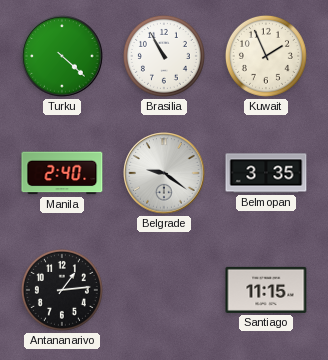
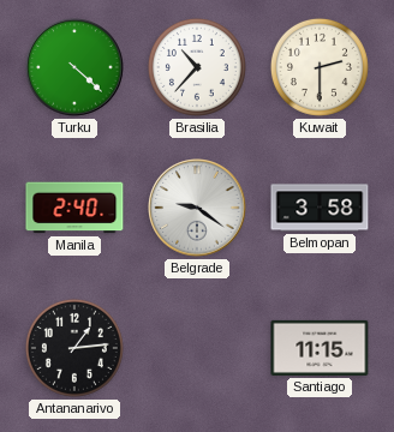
Brasilia: 10:55 -> 10:37 (197, 67)
Kuwait: 1:56 -> 2:30 (320, 67)
Belmopan: 3:35 -> 3:58 (320, 208)
